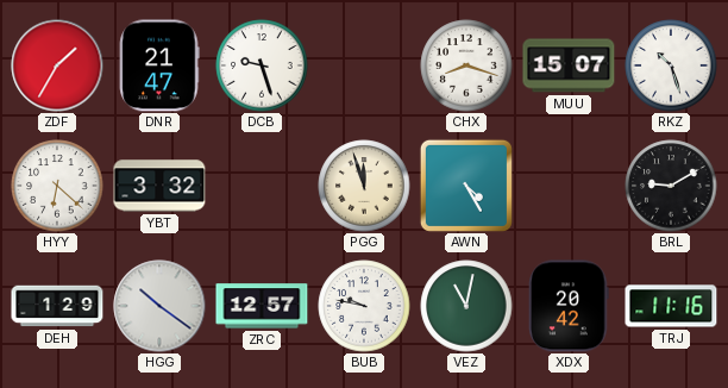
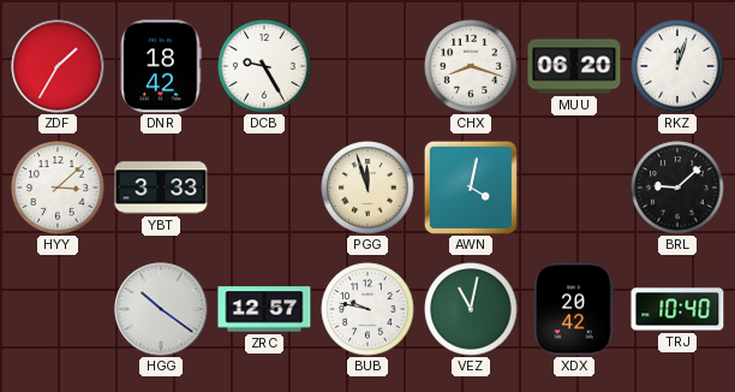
DNR: 21:47 -> 18:42 (161, 66)
DCB: 9:27 -> 9:25 (264, 66)
MUU: 15:07 -> 06:20 (574, 66)
RKZ: 10:27 -> 12:03 (677, 66)
HYY: 6:22 -> 3:08 (58, 188)
YBT: 3:32 -> 3:33 (161, 188)
AWN: 4:25 -> 4:02 (471, 188)
BRL: 9:10 -> 9:08 (677, 188)
DEH: 1:29 -> none (57, 306)
TRJ: 11:16 -> 10:40 (677, 309)
